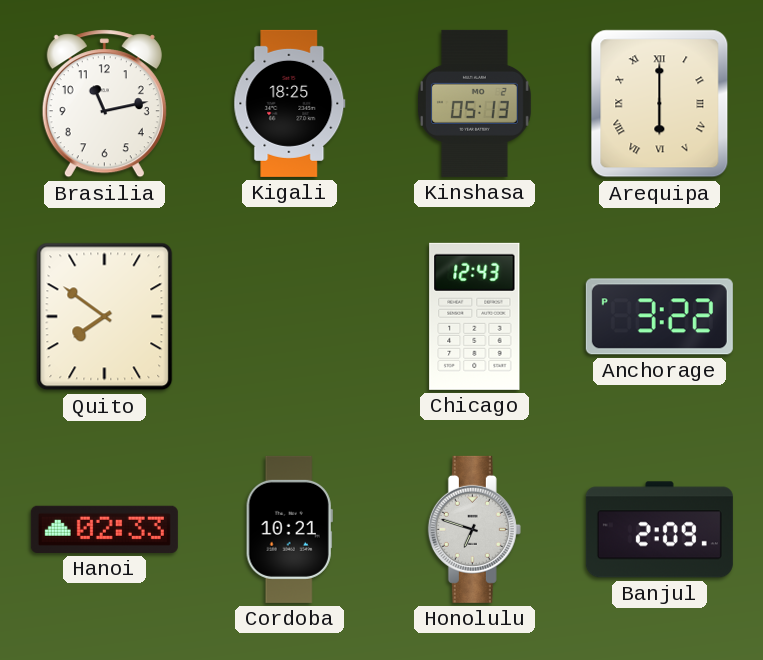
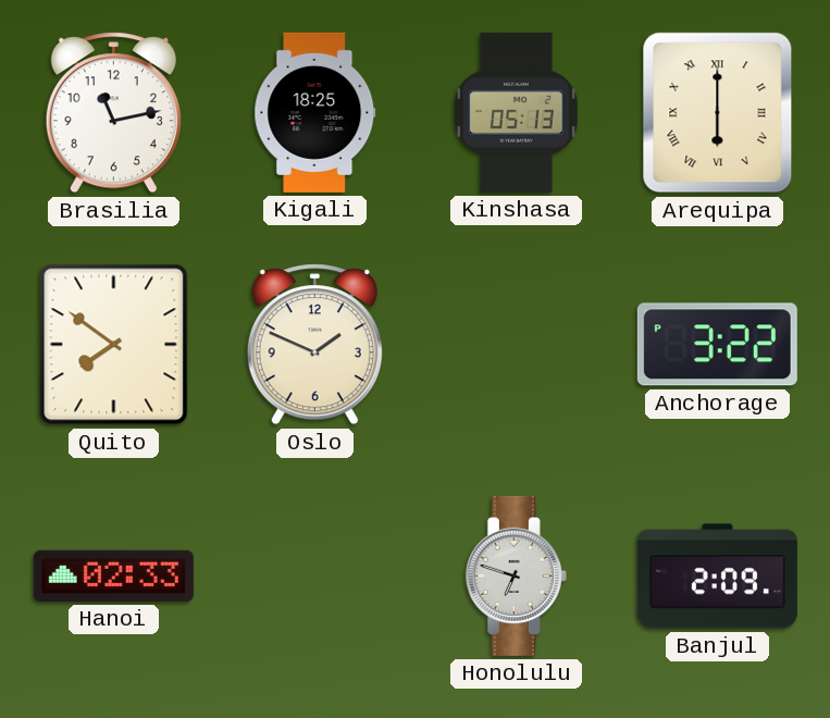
Oslo: none -> 1:49 (314, 345)
Chicago: 12:43 -> none (475, 316)
Cordoba: 10:21 -> none (289, 529)
